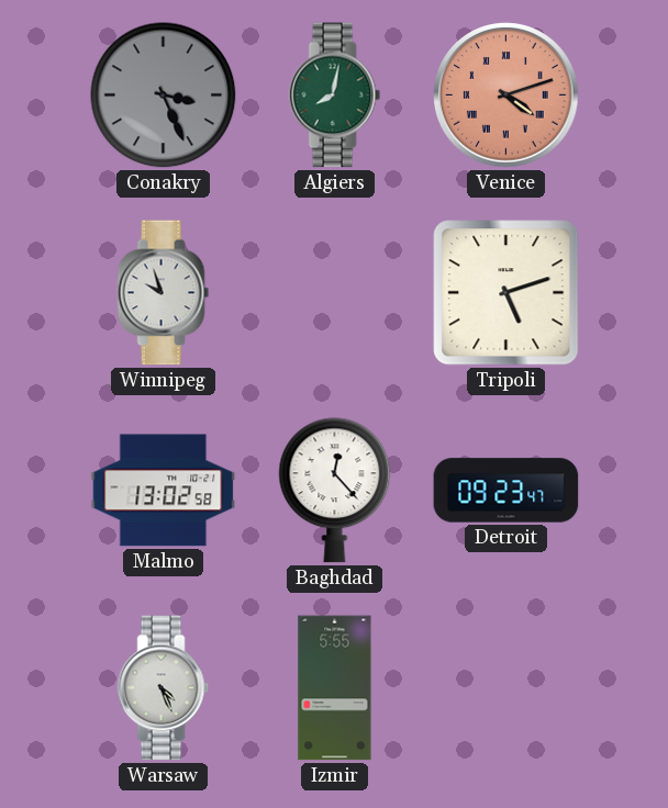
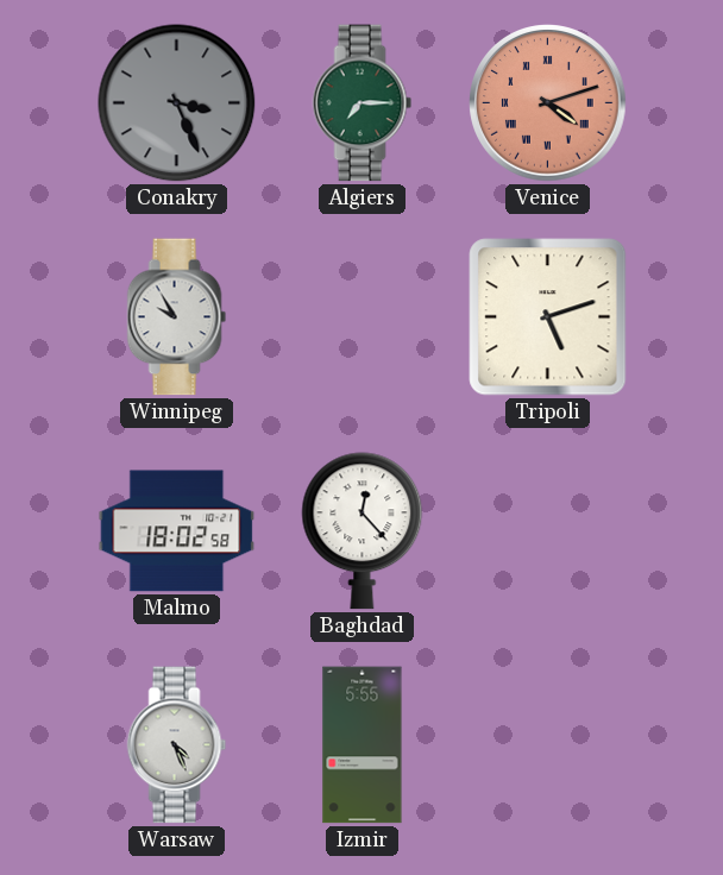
Algiers: 8:02 -> 7:15 (363, 103)
Winnipeg: 9:57 -> 9:55 (177, 317)
Malmo: 13:02 -> 18:02 (177, 531)
Detroit: 09:23 -> none (506, 491)
